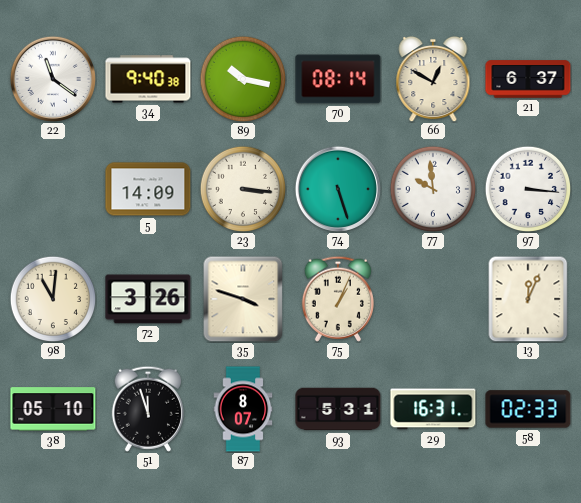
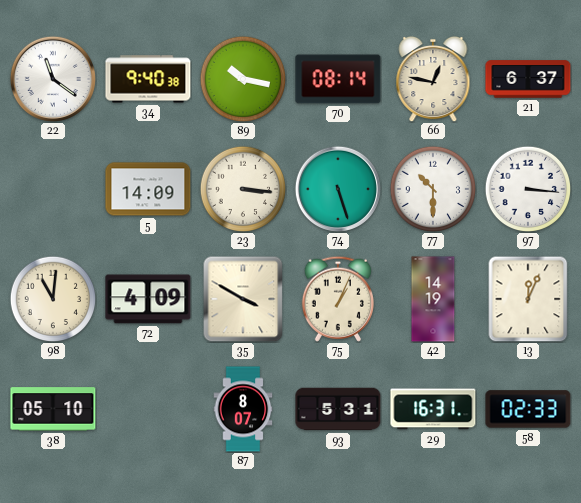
66: 12:50 -> 12:47 (433, 79)
77: 9:59 -> 10:30 (433, 189)
72: 3:26 -> 4:09 (148, 299)
35: 3:48 -> 3:50 (243, 299)
42: none -> 14:19 (433, 299)
51: 11:57 -> none (148, 409)
